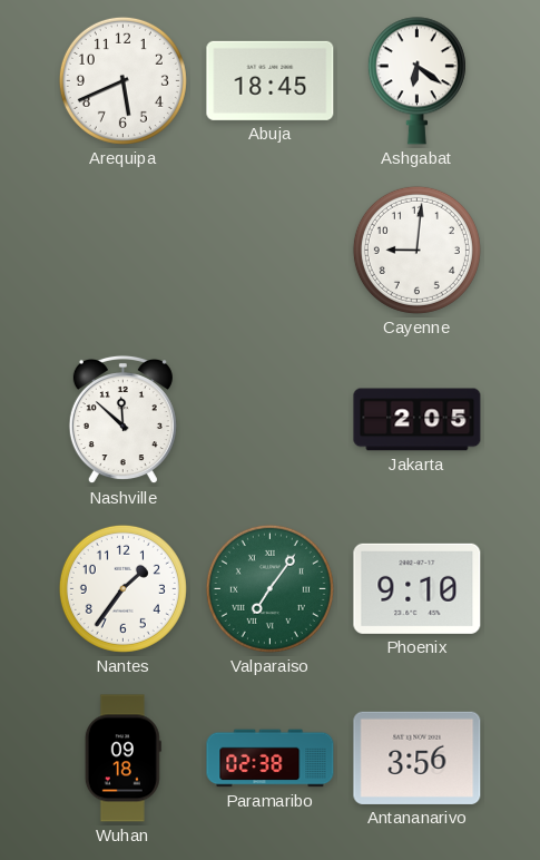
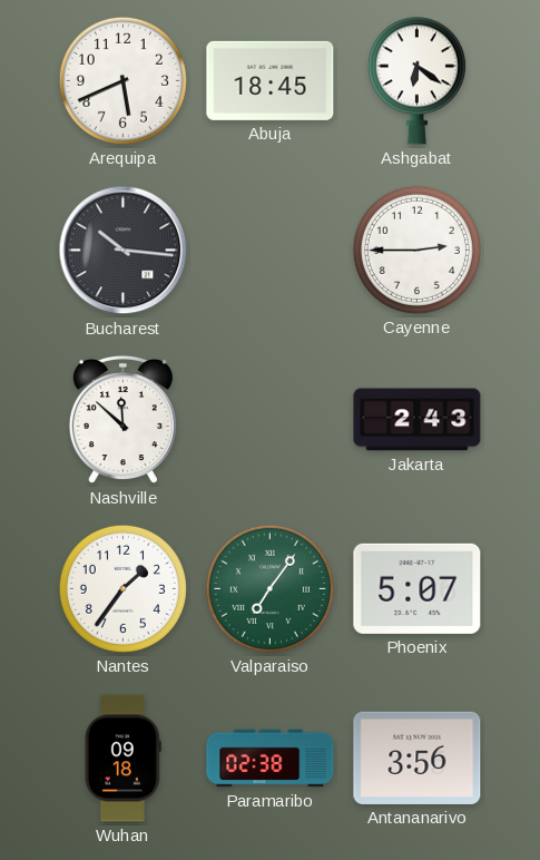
Bucharest: none -> 10:16 (124, 251)
Cayenne: 9:01 -> 2:45 (416, 250)
Jakarta: 2:05 -> 2:43 (418, 420)
Phoenix: 9:10 -> 5:07 (418, 588)
